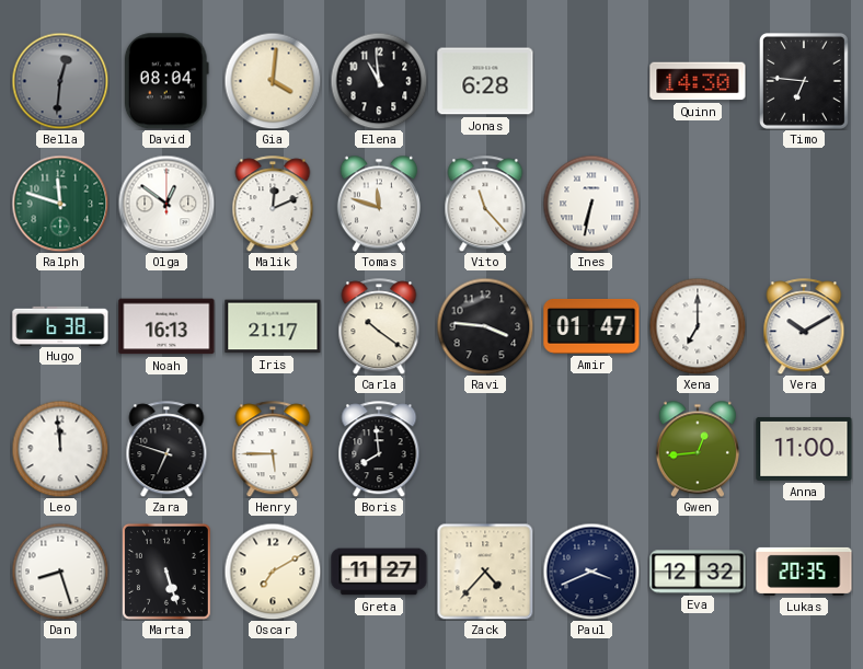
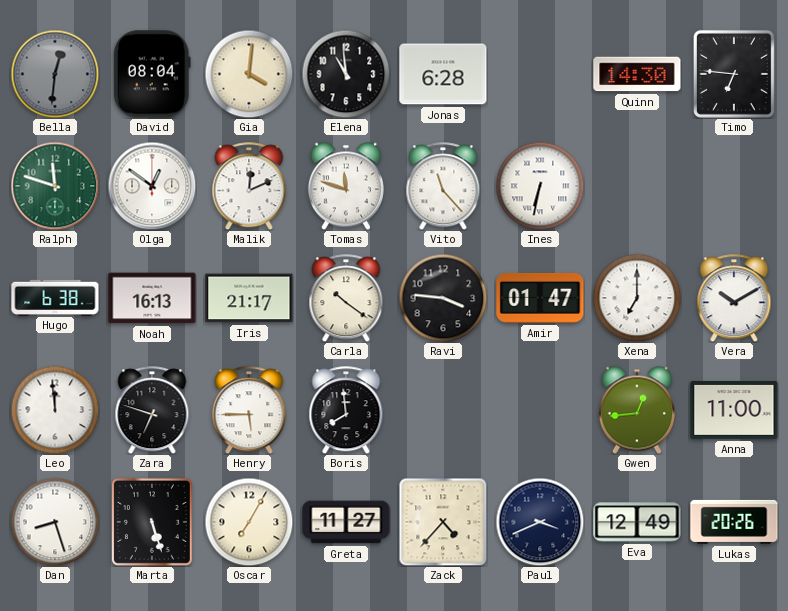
Oscar: 7:10 -> 7:05 (249, 522)
Eva: 12:32 -> 12:49 (637, 522)
Lukas: 20:35 -> 20:26 (734, 522)
